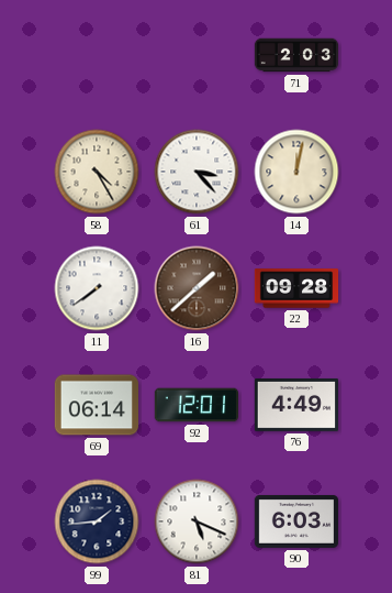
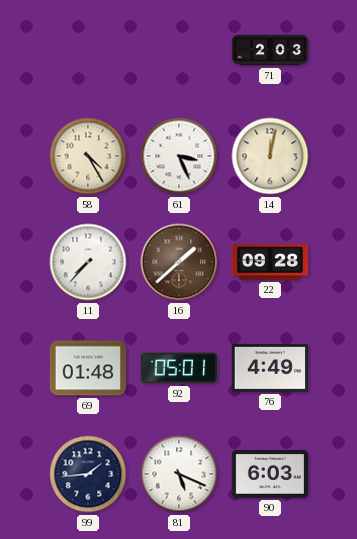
61: 3:23 -> 3:26 (179, 156)
11: 7:39 -> 7:37 (88, 262)
69: 06:14 -> 01:48 (87, 368)
92: 12:01 -> 05:01 (178, 368)
